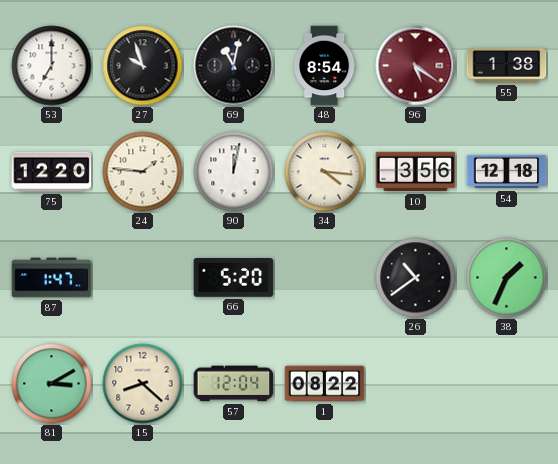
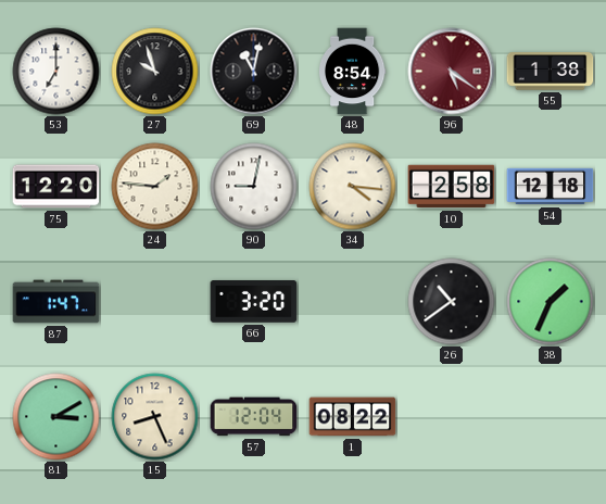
90: 12:02 -> 9:02 (254, 187)
10: 3:56 -> 2:58 (452, 187)
66: 5:20 -> 3:20 (254, 302)
15: 8:22 -> 8:26 (155, 417)
